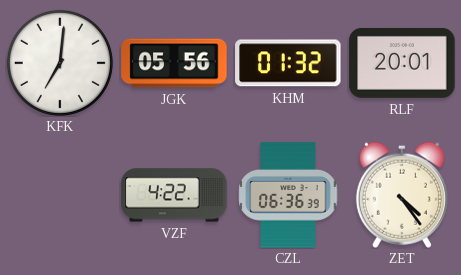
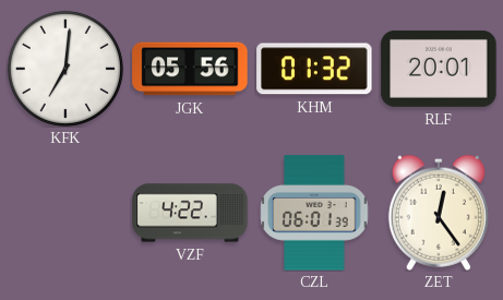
CZL: 06:36 -> 06:01 (314, 213)
ZET: 4:24 -> 12:24 (439, 213)
